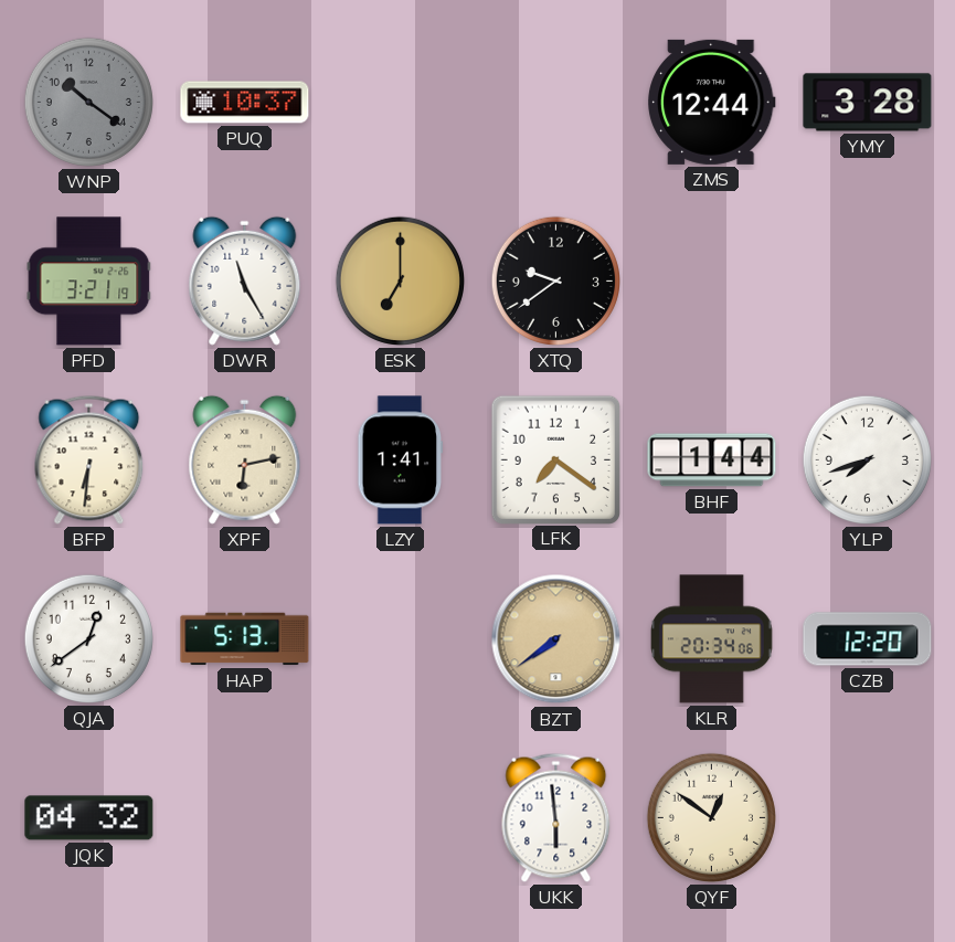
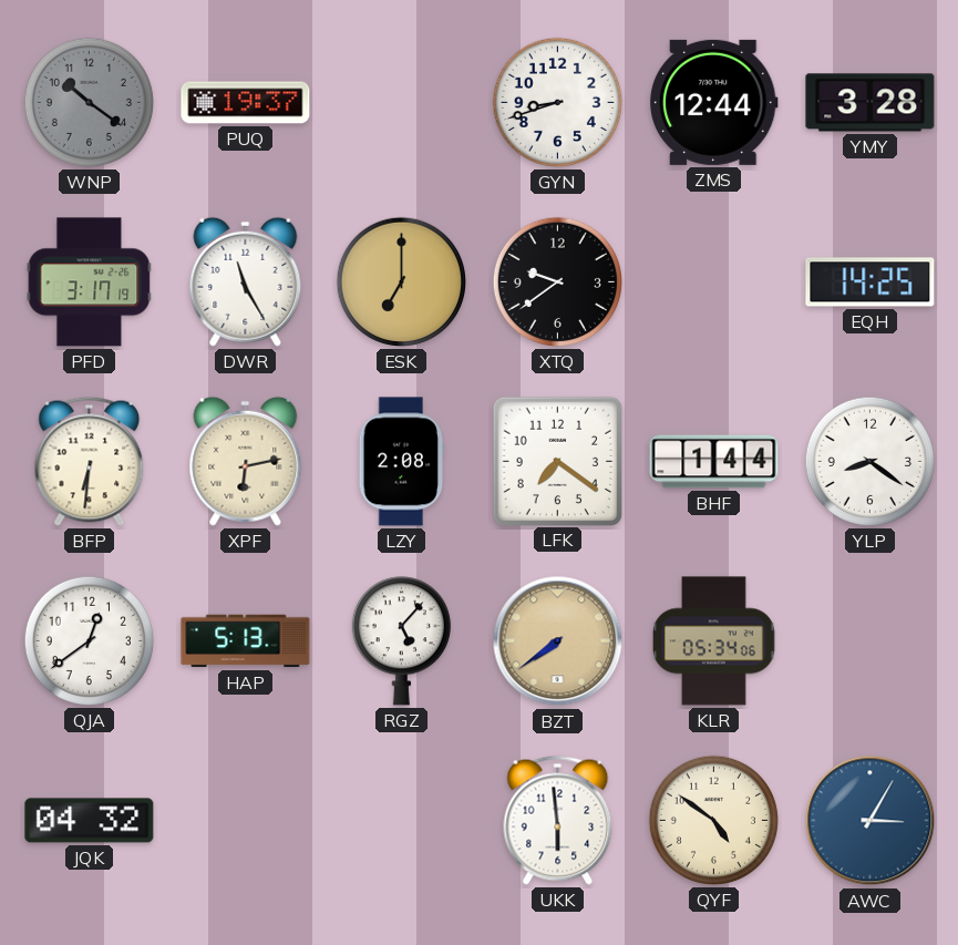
PUQ: 10:37 -> 19:37 (246, 103)
GYN: none -> 8:42 (557, 102)
PFD: 3:21 -> 3:17 (90, 283)
EQH: none -> 14:25 (871, 283)
LZY: 1:41 -> 2:08 (402, 462)
YLP: 7:42 -> 8:21 (869, 461)
RGZ: none -> 5:07 (401, 641)
KLR: 20:34 -> 05:34 (714, 641)
CZB: 12:20 -> none (868, 639)
QYF: 12:51 -> 4:51 (713, 820)
AWC: none -> 3:05 (871, 821)
